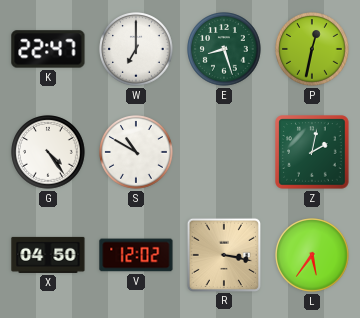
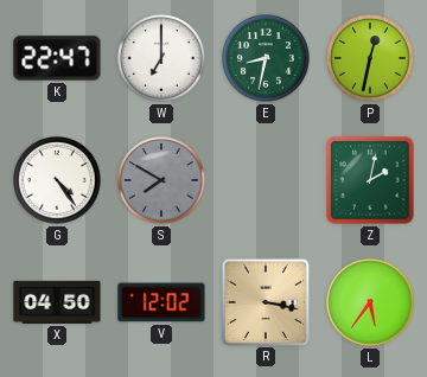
E: 8:27 -> 8:32 (266, 58)
S: 10:50 -> 7:50 (161, 180)
S dial: white -> grey (161, 180)
